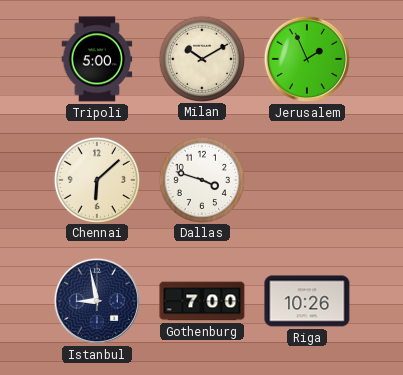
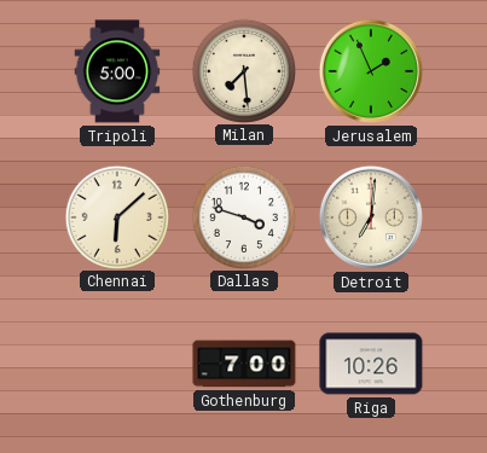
Milan: 10:10 -> 7:29 (243, 70)
Detroit: none -> 7:01 (371, 217)
Istanbul: 8:58 -> none (97, 301)
